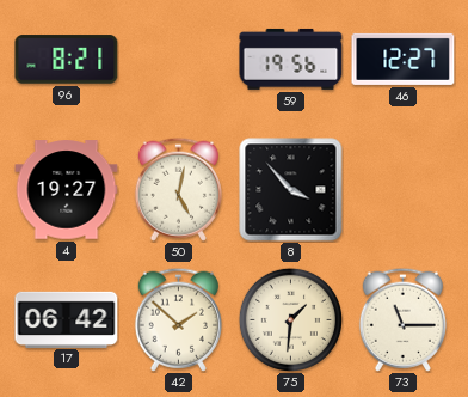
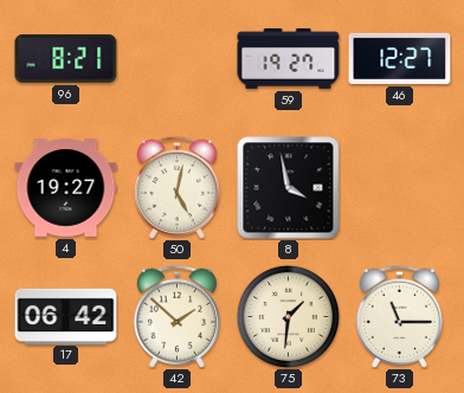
59: 19:56 -> 19:27 (289, 58)
8: 3:53 -> 3:58 (289, 188)
